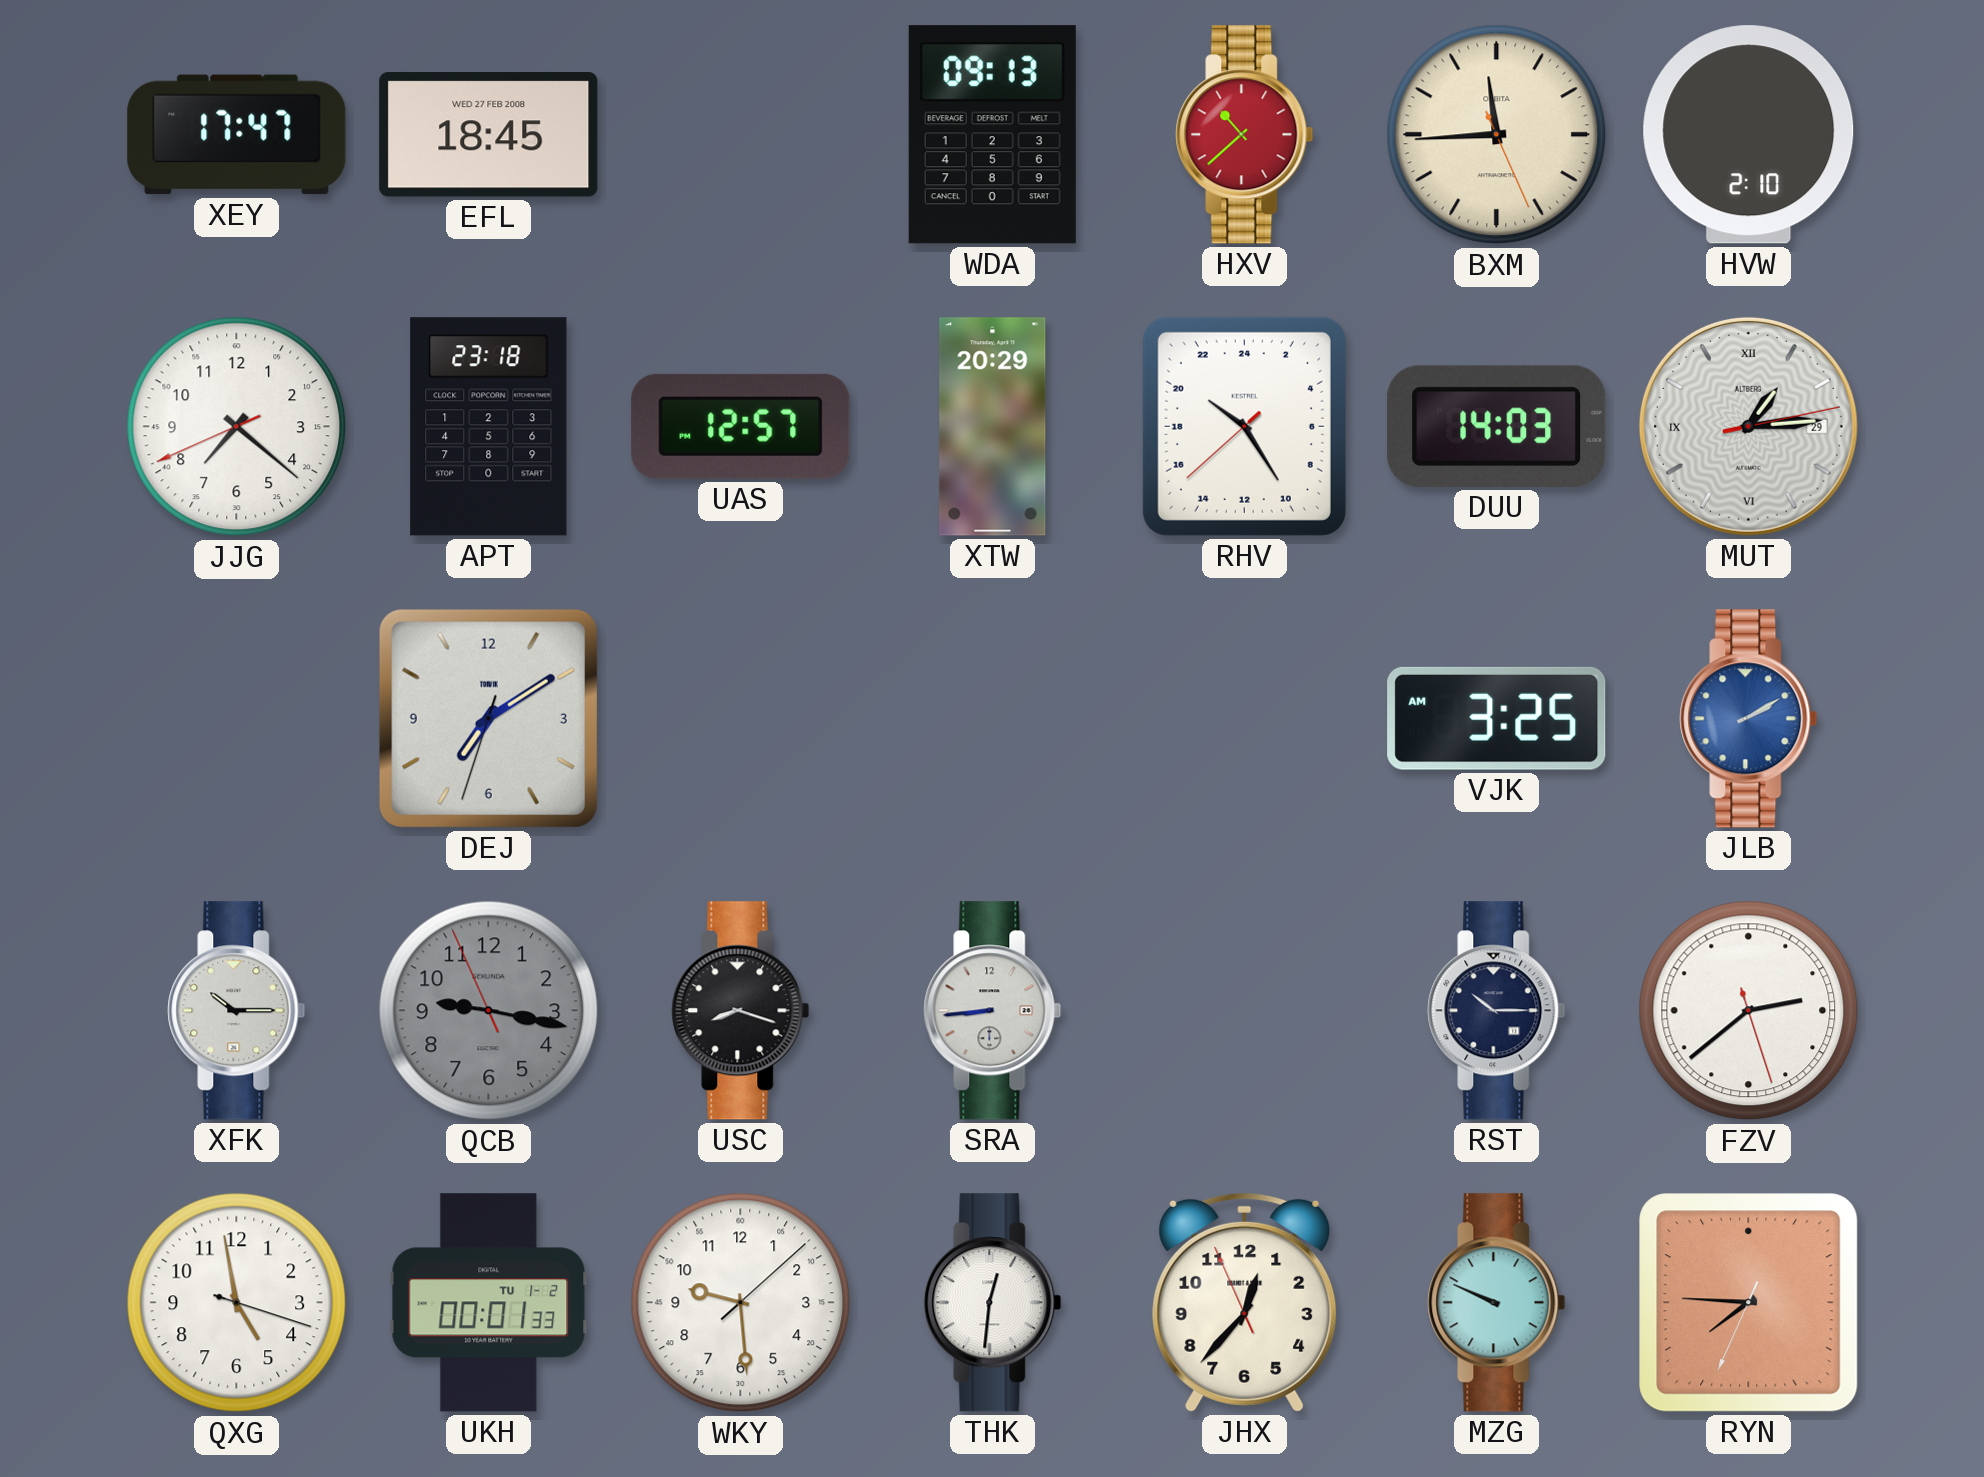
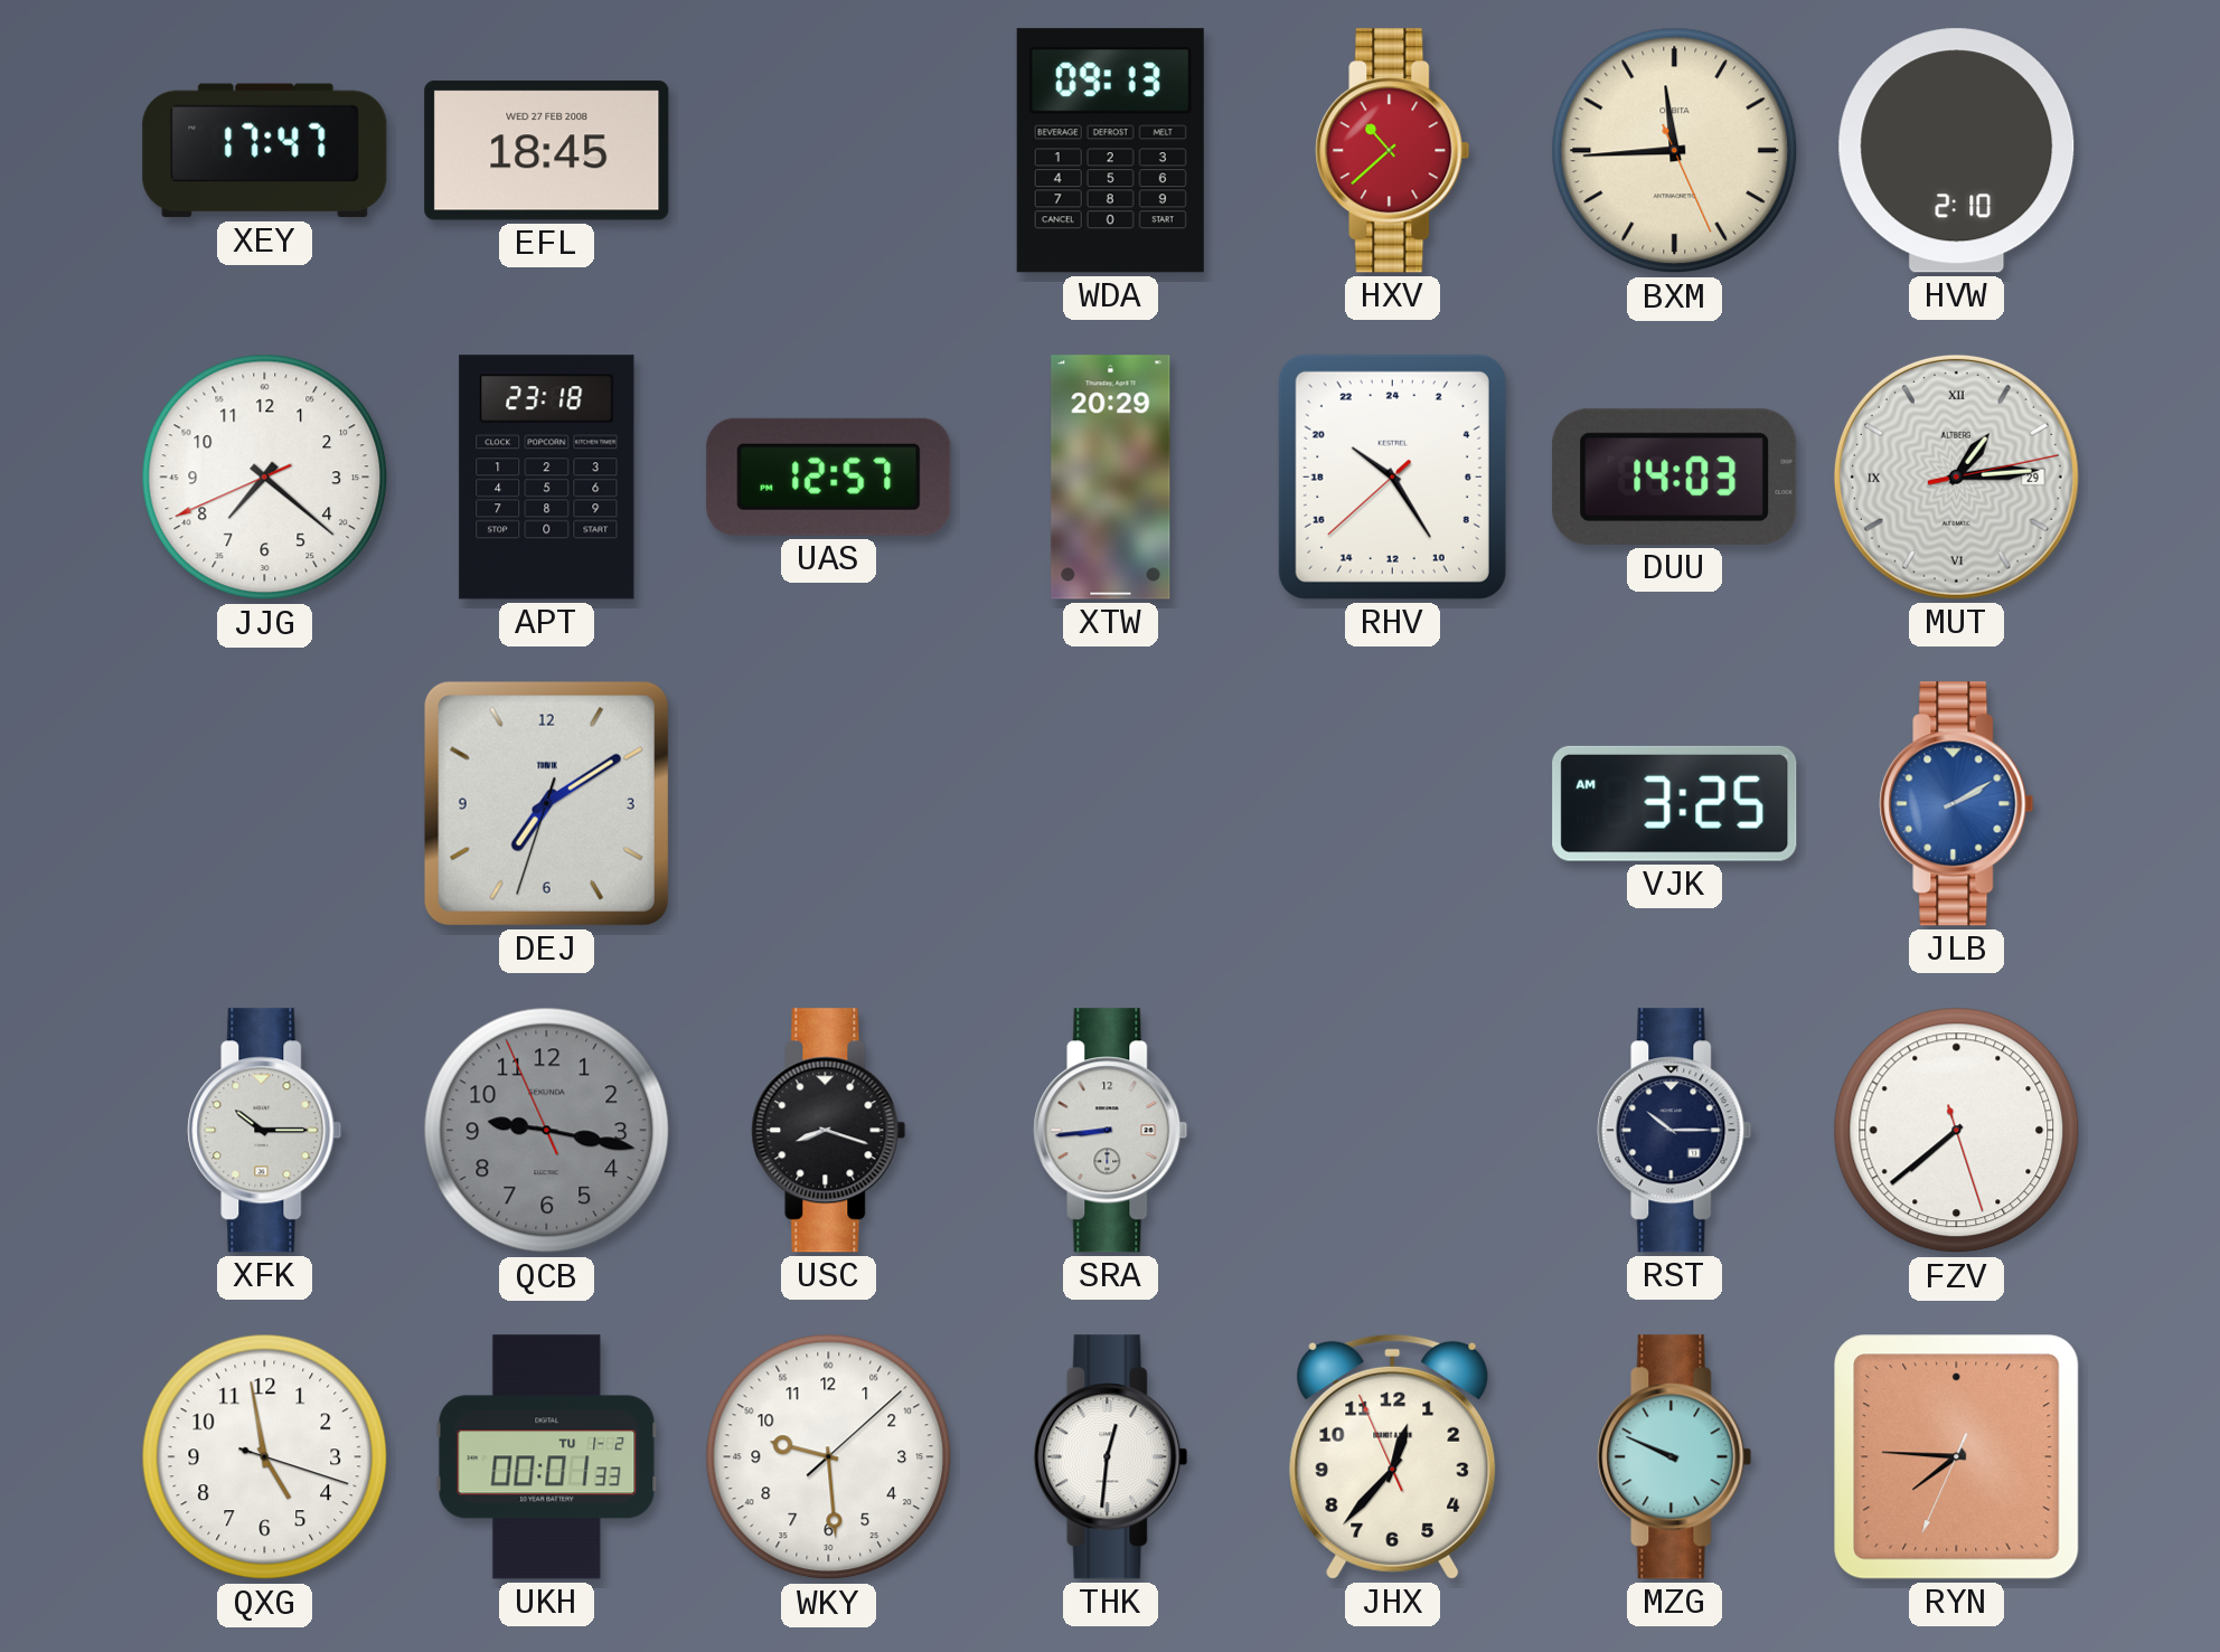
FZV: 2:38 -> 7:38 (1957, 1131)
